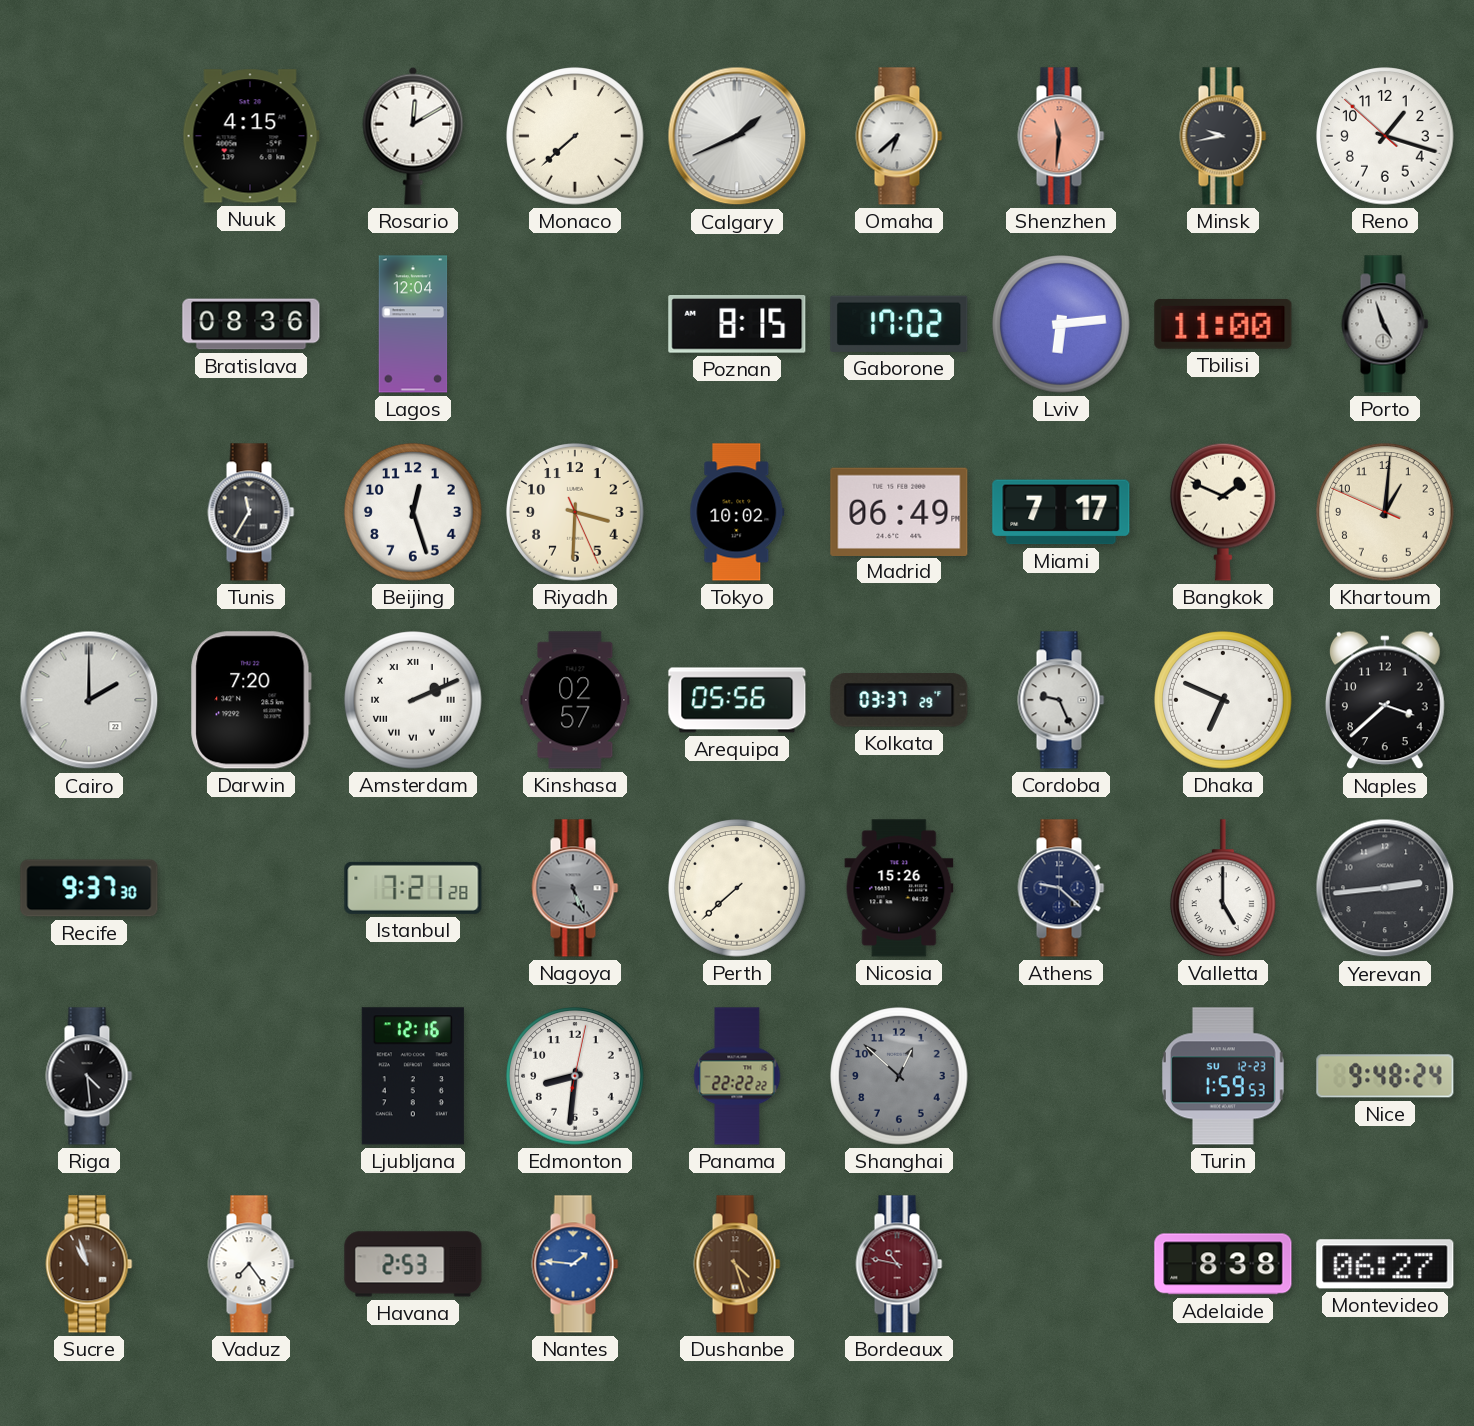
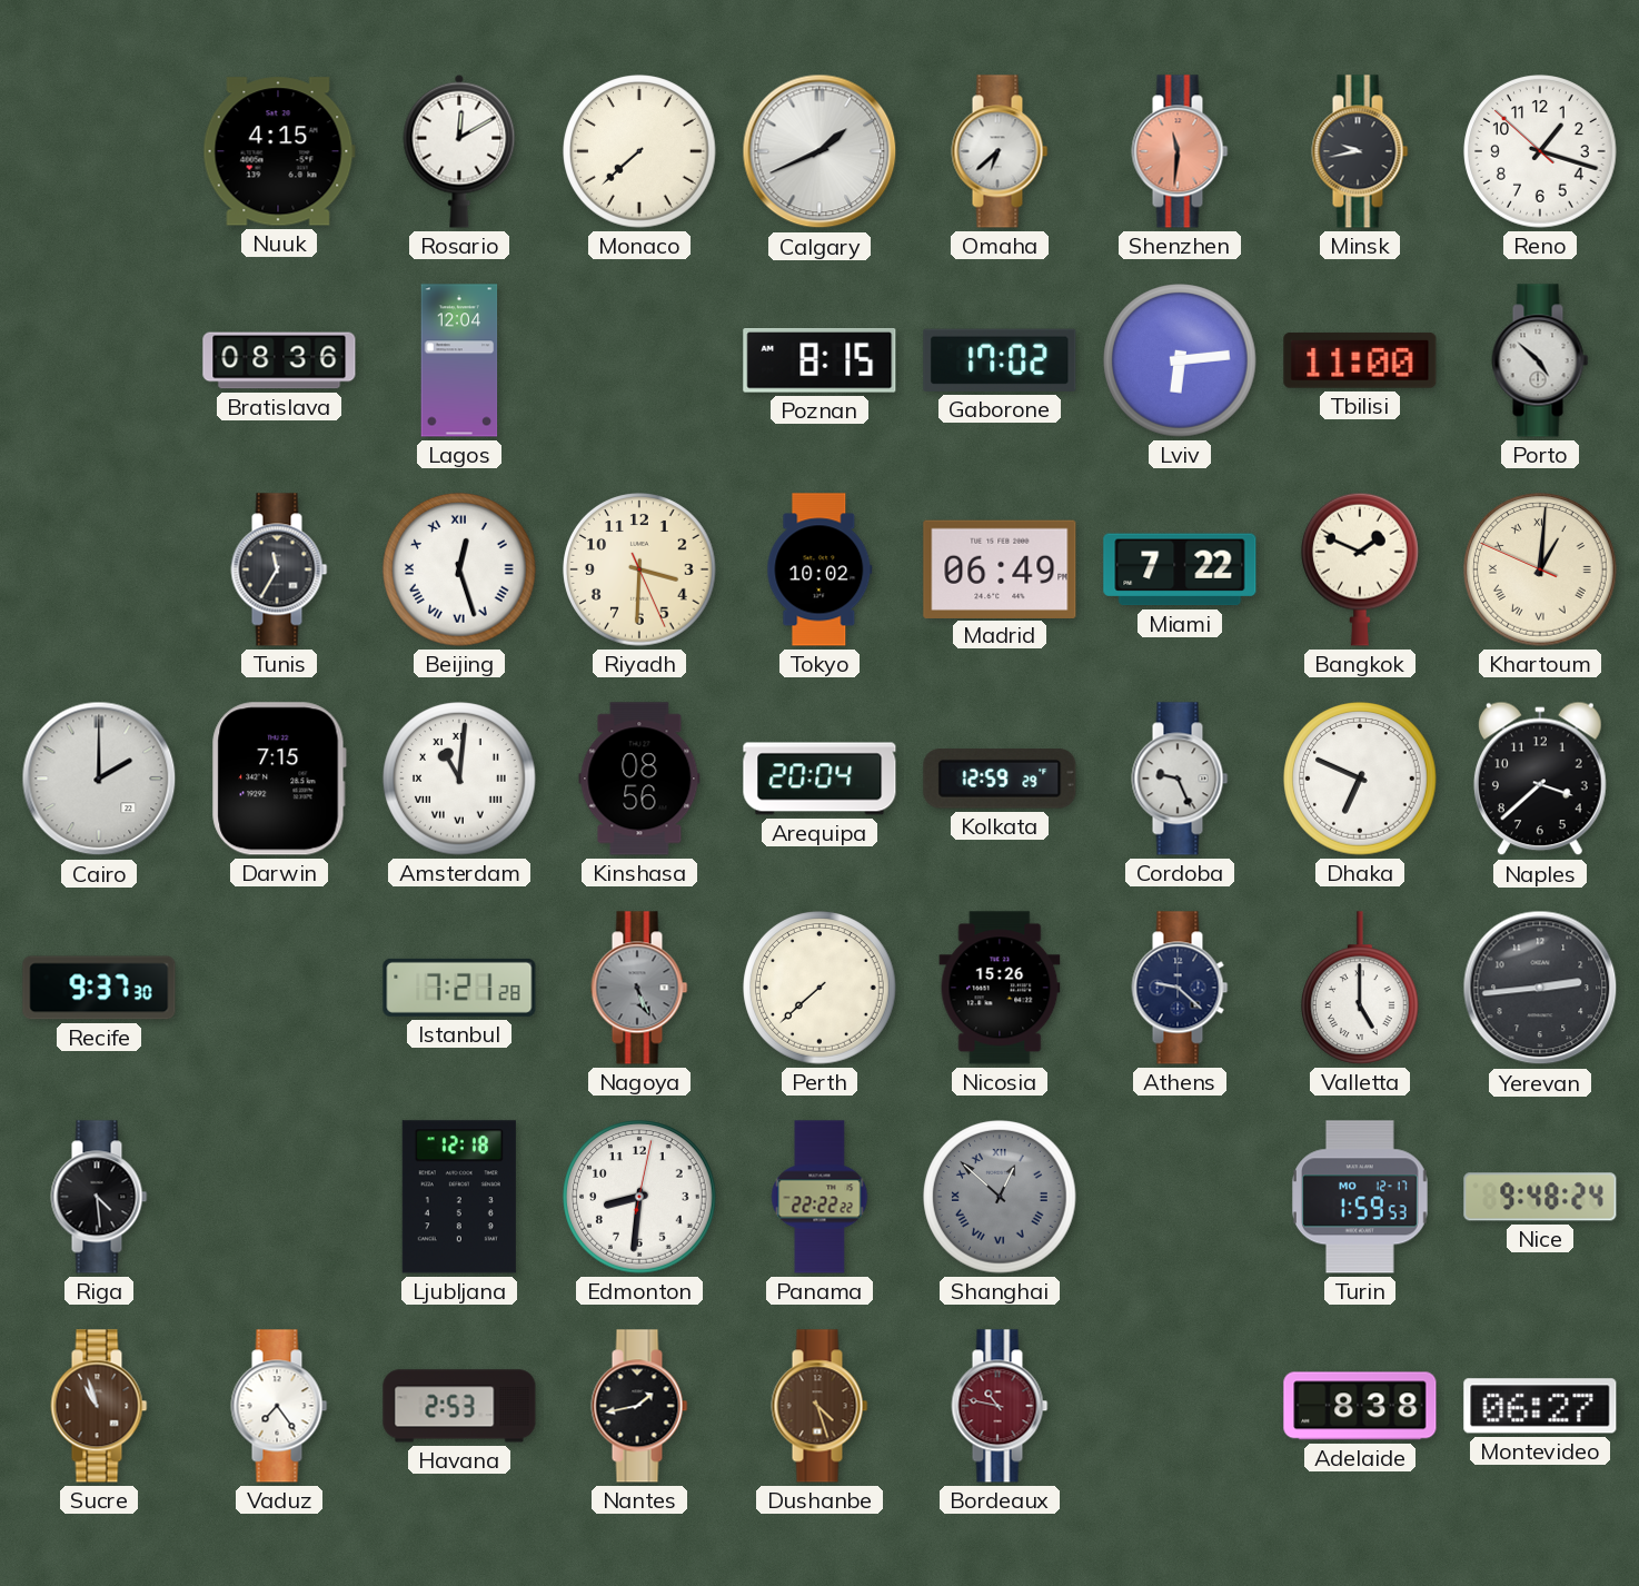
Porto: 4:57 -> 4:52 (1540, 360)
Beijing numerals: Arabic -> Roman (459, 569)
Miami: 7:17 -> 7:22 (1180, 569)
Khartoum numerals: Arabic -> Roman (1540, 569)
Darwin: 7:20 -> 7:15 (279, 779)
Amsterdam: 2:11 -> 11:01 (459, 779)
Kinshasa: 02:57 -> 08:56 (639, 779)
Arequipa: 05:56 -> 20:04 (819, 779)
Kolkata: 03:37 -> 12:59 (1000, 779)
Ljubljana: 12:16 -> 12:18 (459, 1197)
Shanghai numerals: Arabic -> Roman (1000, 1197)
Turin date: SU 12-23 -> MO 12-17 (1360, 1197)
Nantes: 1:46 -> 1:43 (639, 1406)
Nantes dial: blue -> black (639, 1406)
